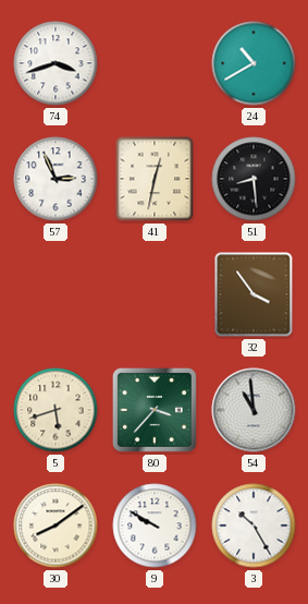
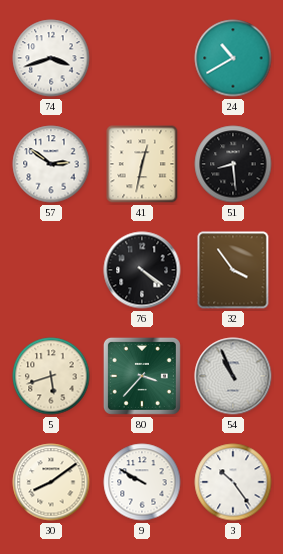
57: 2:56 -> 2:51 (51, 164)
76: none -> 4:21 (142, 270)
54: 10:59 -> 10:56 (233, 376)
3: 10:25 -> 10:24 (233, 482)
